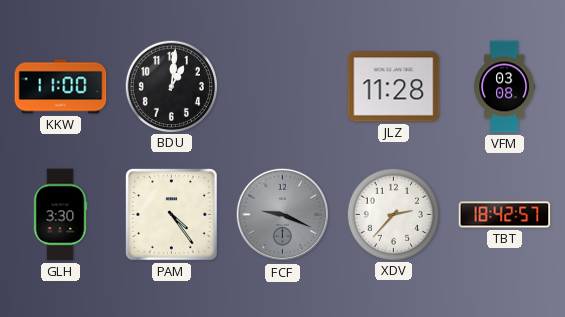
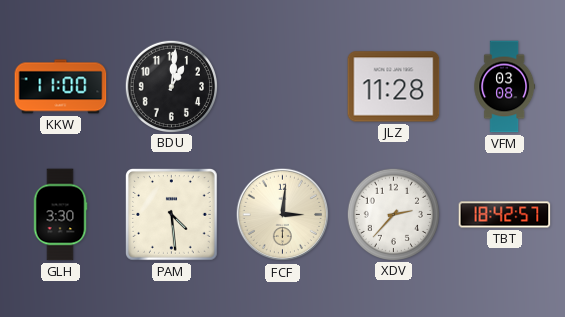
PAM: 4:24 -> 4:29 (172, 215)
FCF: 9:19 -> 3:01 (283, 215)
FCF dial: grey -> cream (283, 215)
